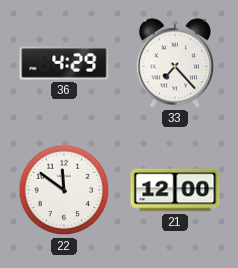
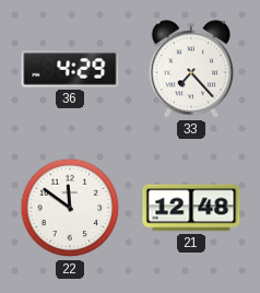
21: 12:00 -> 12:48 (191, 208)
